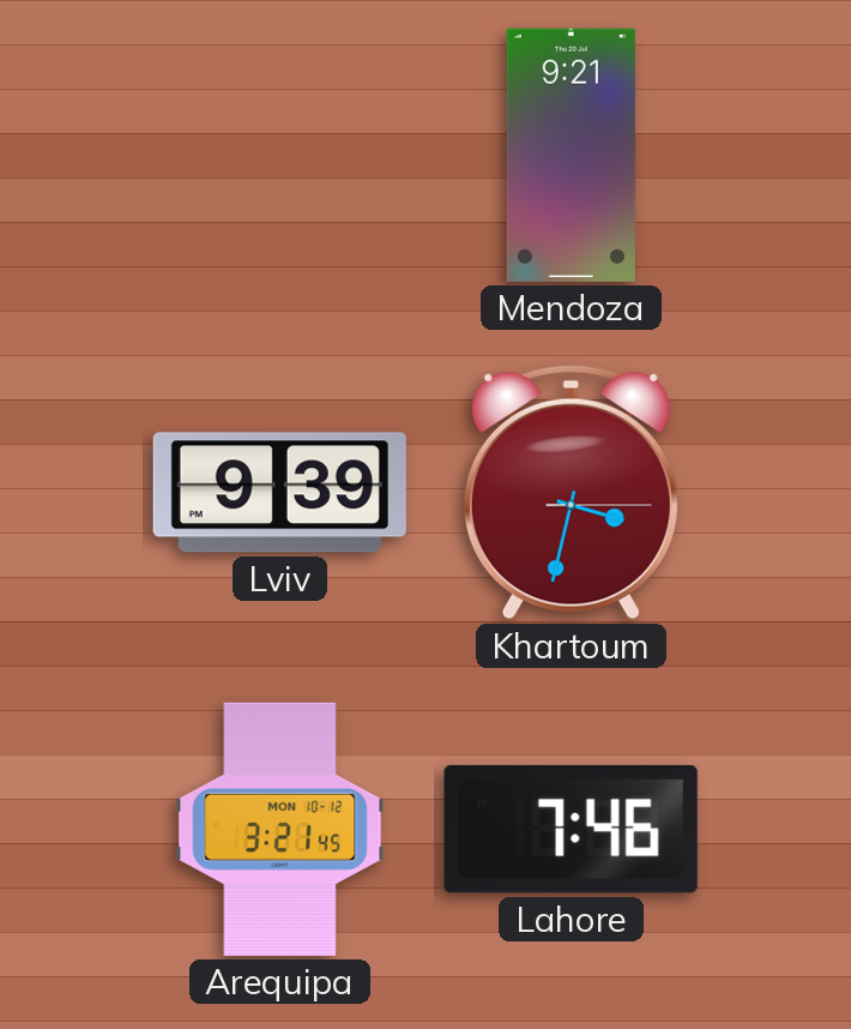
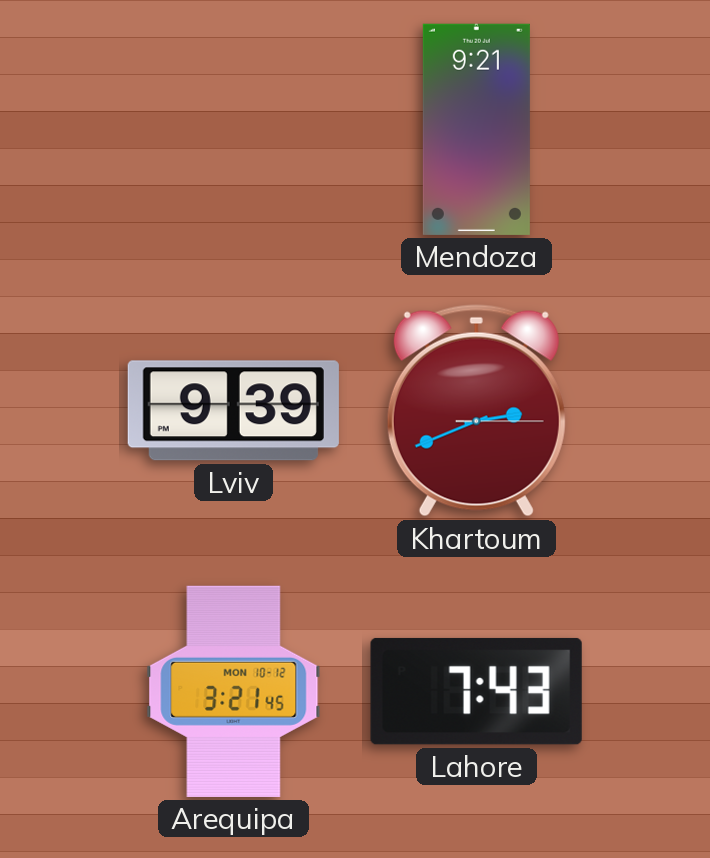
Khartoum: 3:32 -> 2:41 (476, 411)
Lahore: 7:46 -> 7:43 (476, 691)
